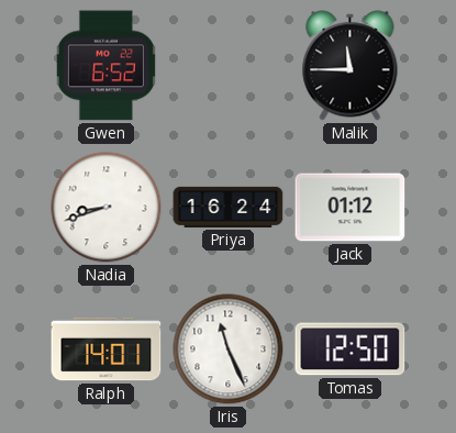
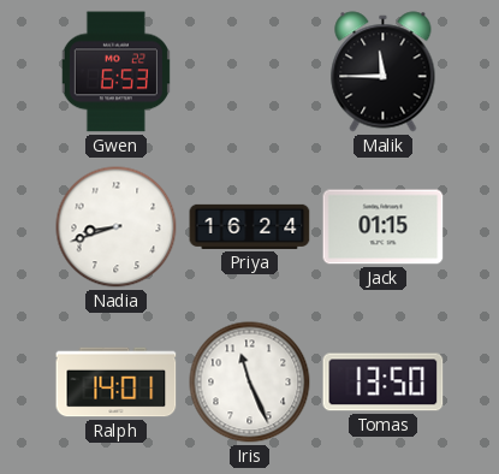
Gwen: 6:52 -> 6:53 (115, 72)
Jack: 01:12 -> 01:15 (384, 227)
Tomas: 12:50 -> 13:50 (384, 383)
